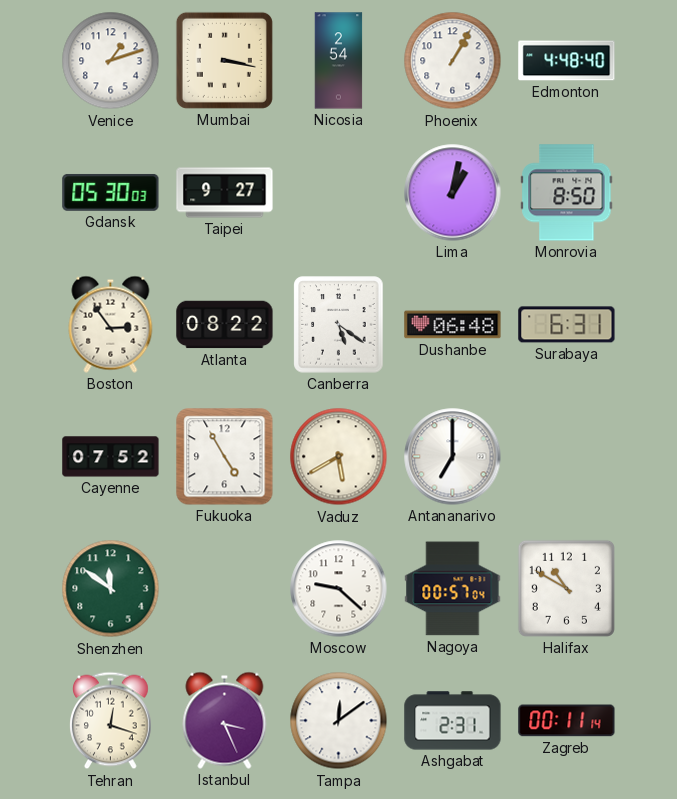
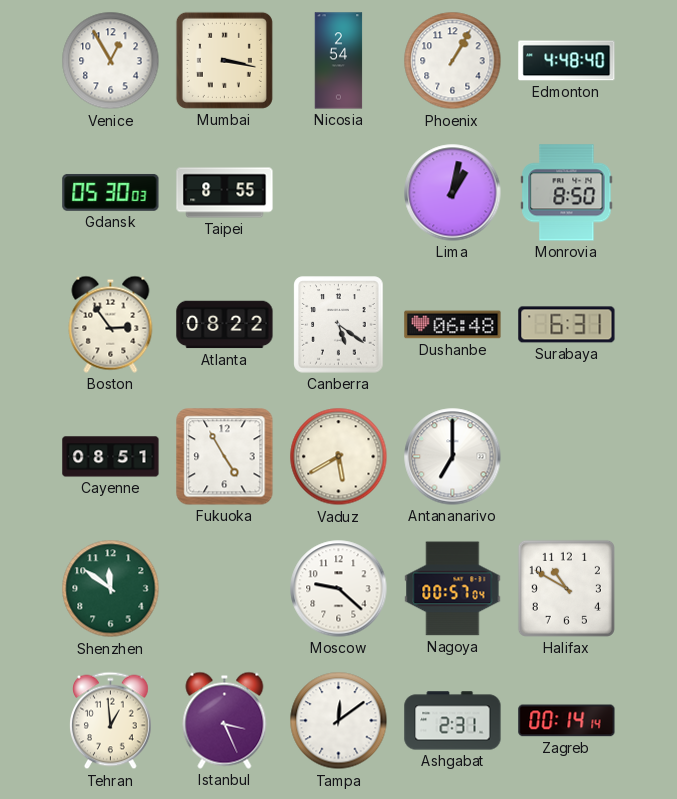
Venice: 1:12 -> 12:55 (111, 61)
Taipei: 9:27 -> 8:55 (225, 193)
Cayenne: 07:52 -> 08:51 (111, 457)
Tehran: 12:18 -> 12:59 (111, 721)
Zagreb: 00:11 -> 00:14 (567, 721)
